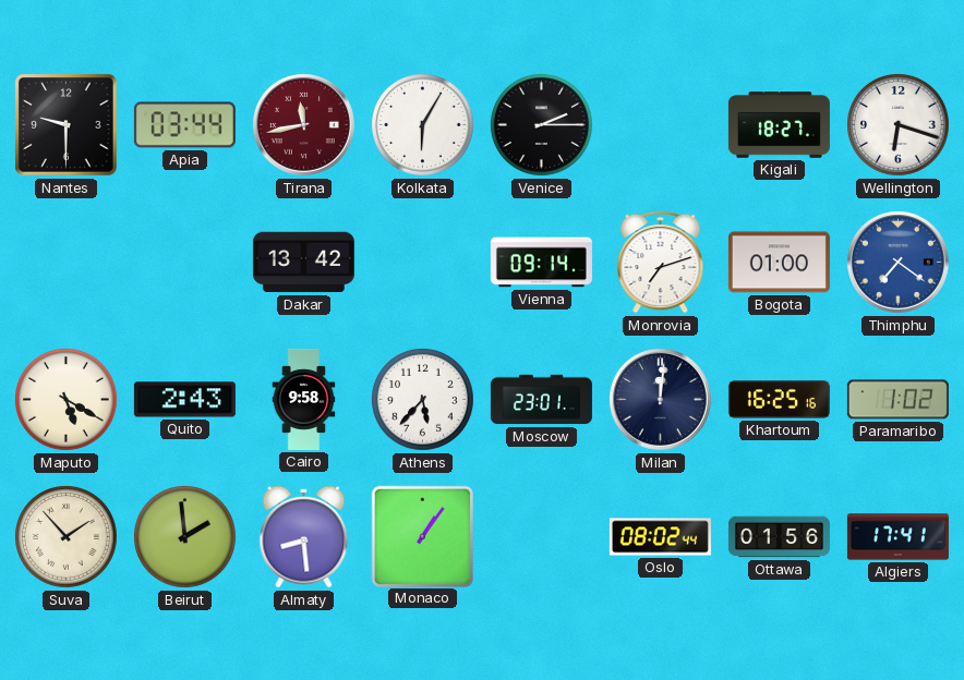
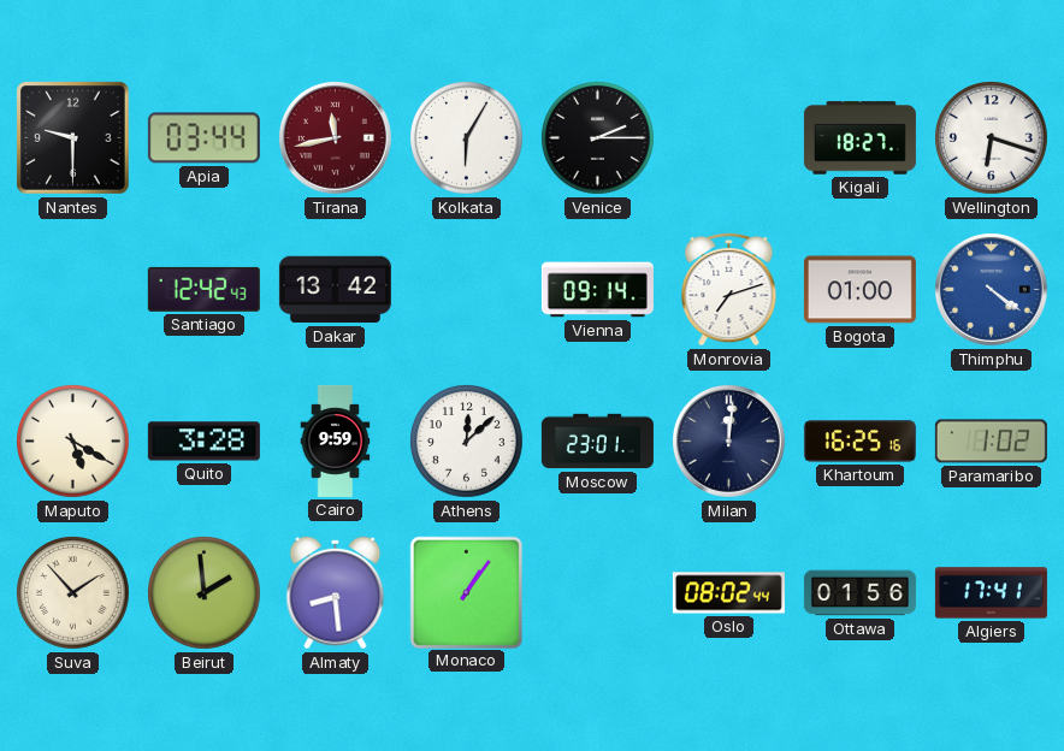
Santiago: none -> 12:42 (203, 289)
Thimphu: 7:21 -> 4:21 (991, 289)
Quito: 2:43 -> 3:28 (203, 442)
Cairo: 9:58 -> 9:59 (336, 440)
Athens: 5:37 -> 12:08 (467, 442)
